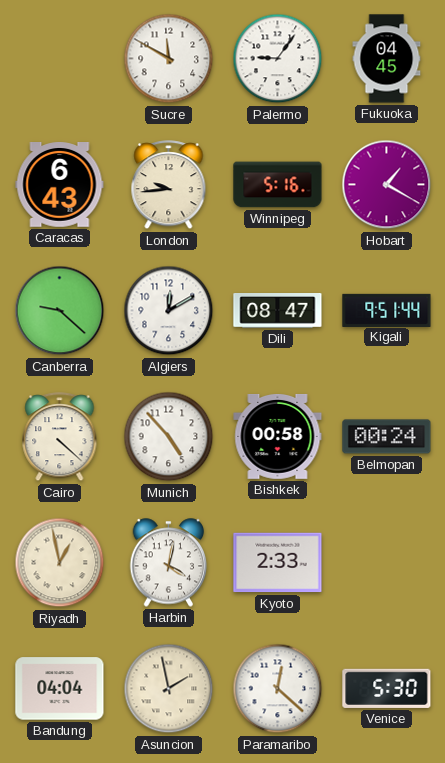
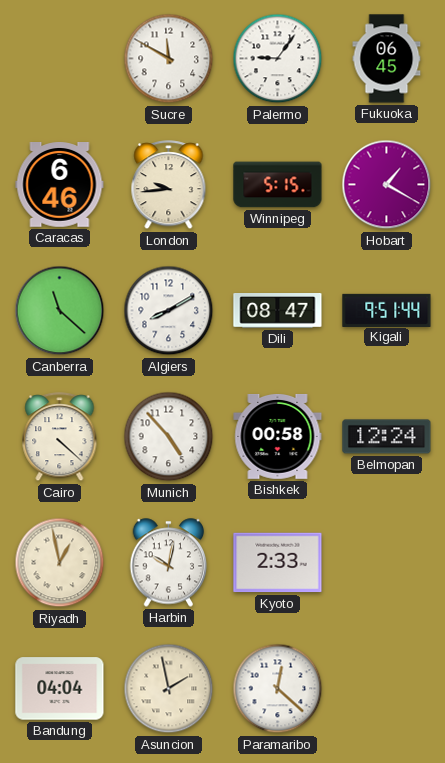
Fukuoka: 04:45 -> 06:45 (387, 59)
Caracas: 6:43 -> 6:46 (60, 185)
Winnipeg: 5:16 -> 5:15 (278, 185)
Canberra: 9:22 -> 11:22 (60, 311)
Algiers: 12:10 -> 8:10 (169, 311)
Belmopan: 00:24 -> 12:24 (387, 437)
Harbin: 4:02 -> 10:02 (169, 563)
Venice: 5:30 -> none (387, 688)
